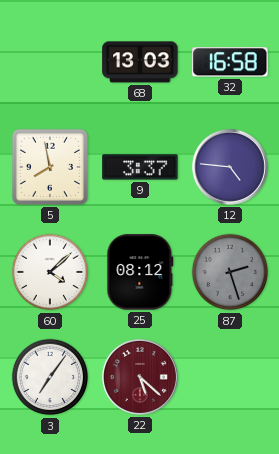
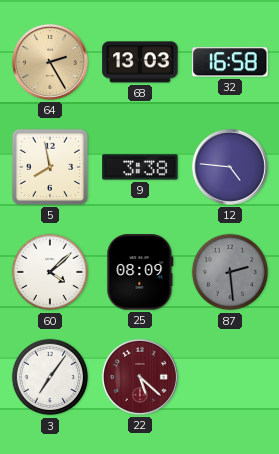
64: none -> 2:25 (50, 62)
9: 3:37 -> 3:38 (140, 167)
25: 08:12 -> 08:09 (140, 272)
87: 2:27 -> 2:29 (230, 272)
